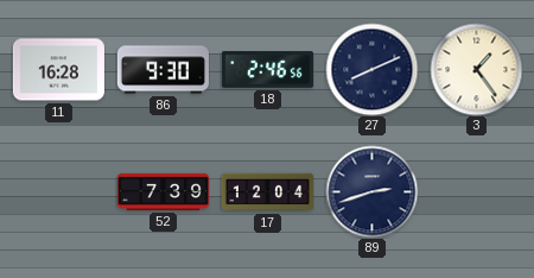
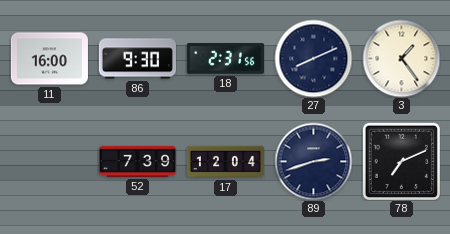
11: 16:28 -> 16:00 (49, 59)
18: 2:46 -> 2:31 (225, 59)
78: none -> 7:11 (401, 161)
